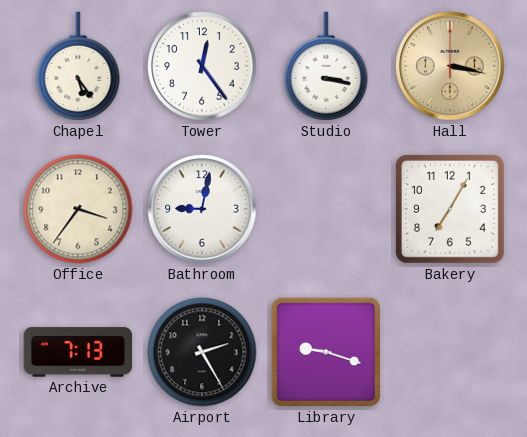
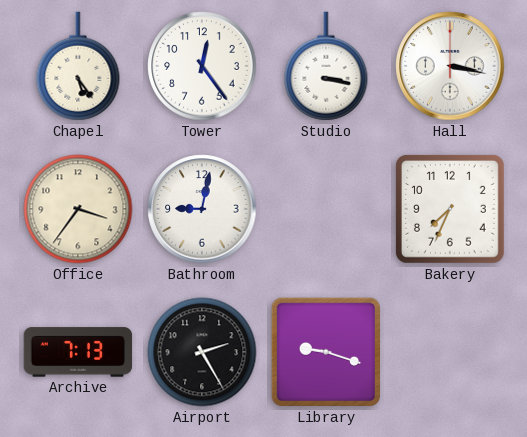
Hall dial: champagne -> white (450, 66)
Bakery: 7:05 -> 7:34 (450, 209)
